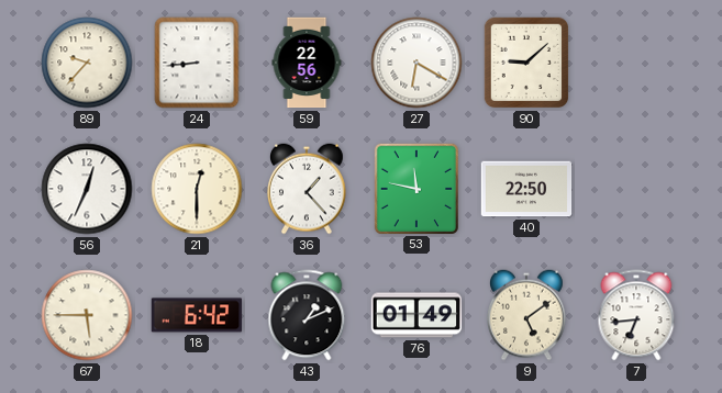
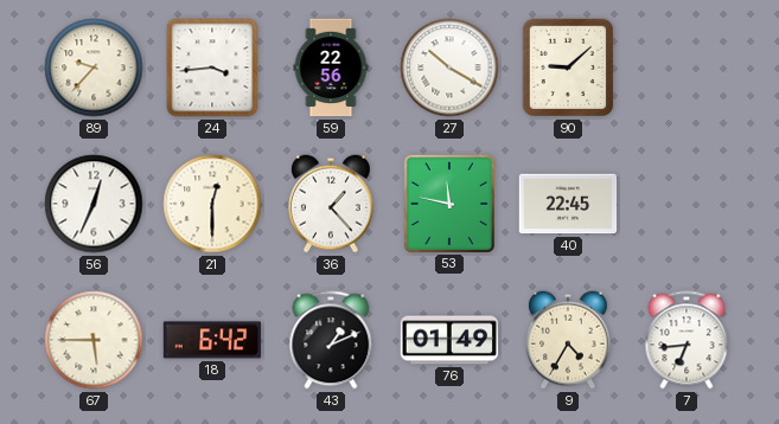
24: 8:44 -> 3:44 (212, 68)
27: 6:20 -> 10:20 (449, 68)
40: 22:50 -> 22:45 (568, 204)
9: 5:09 -> 4:35 (569, 340)
